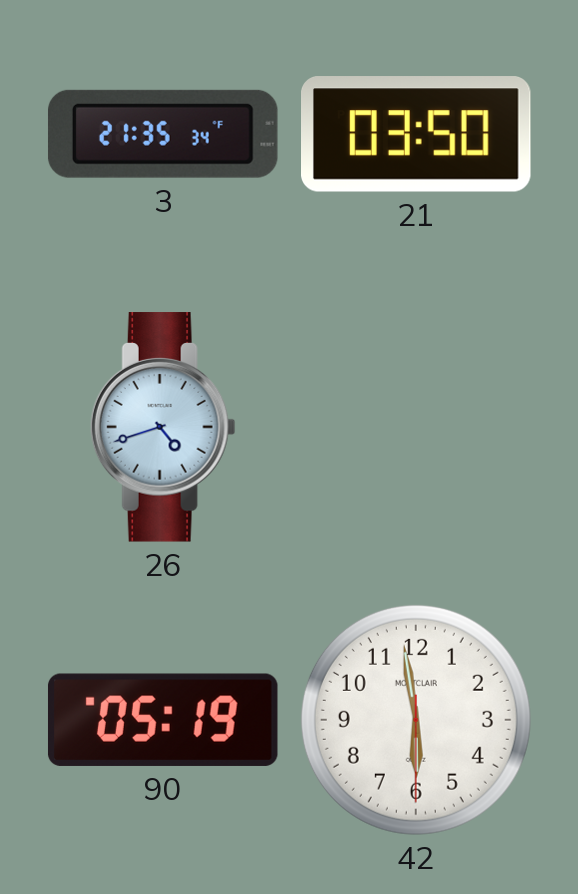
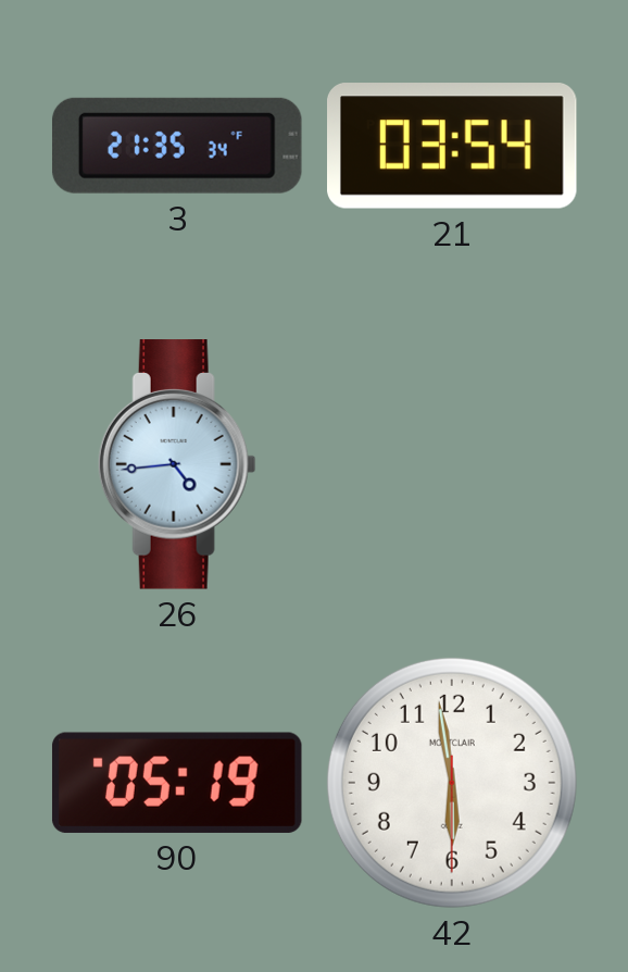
21: 03:50 -> 03:54 (453, 147)
26: 4:42 -> 4:44 (177, 464)
